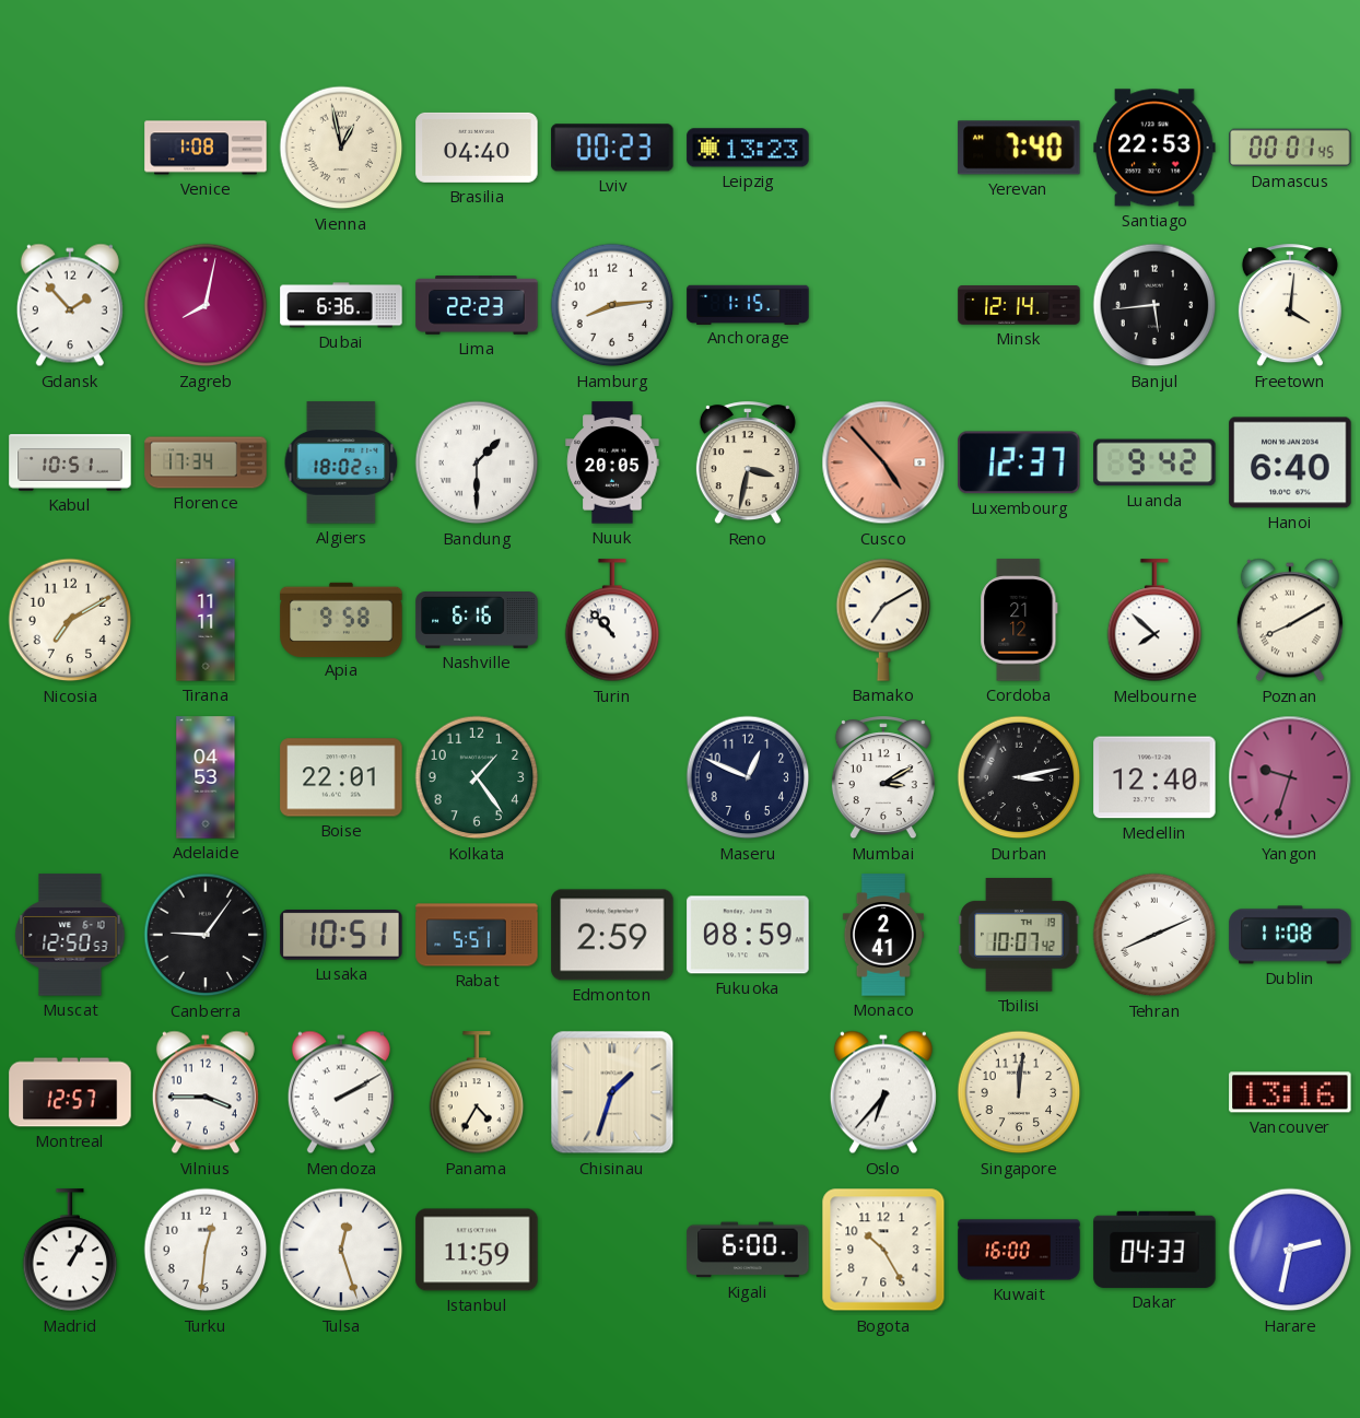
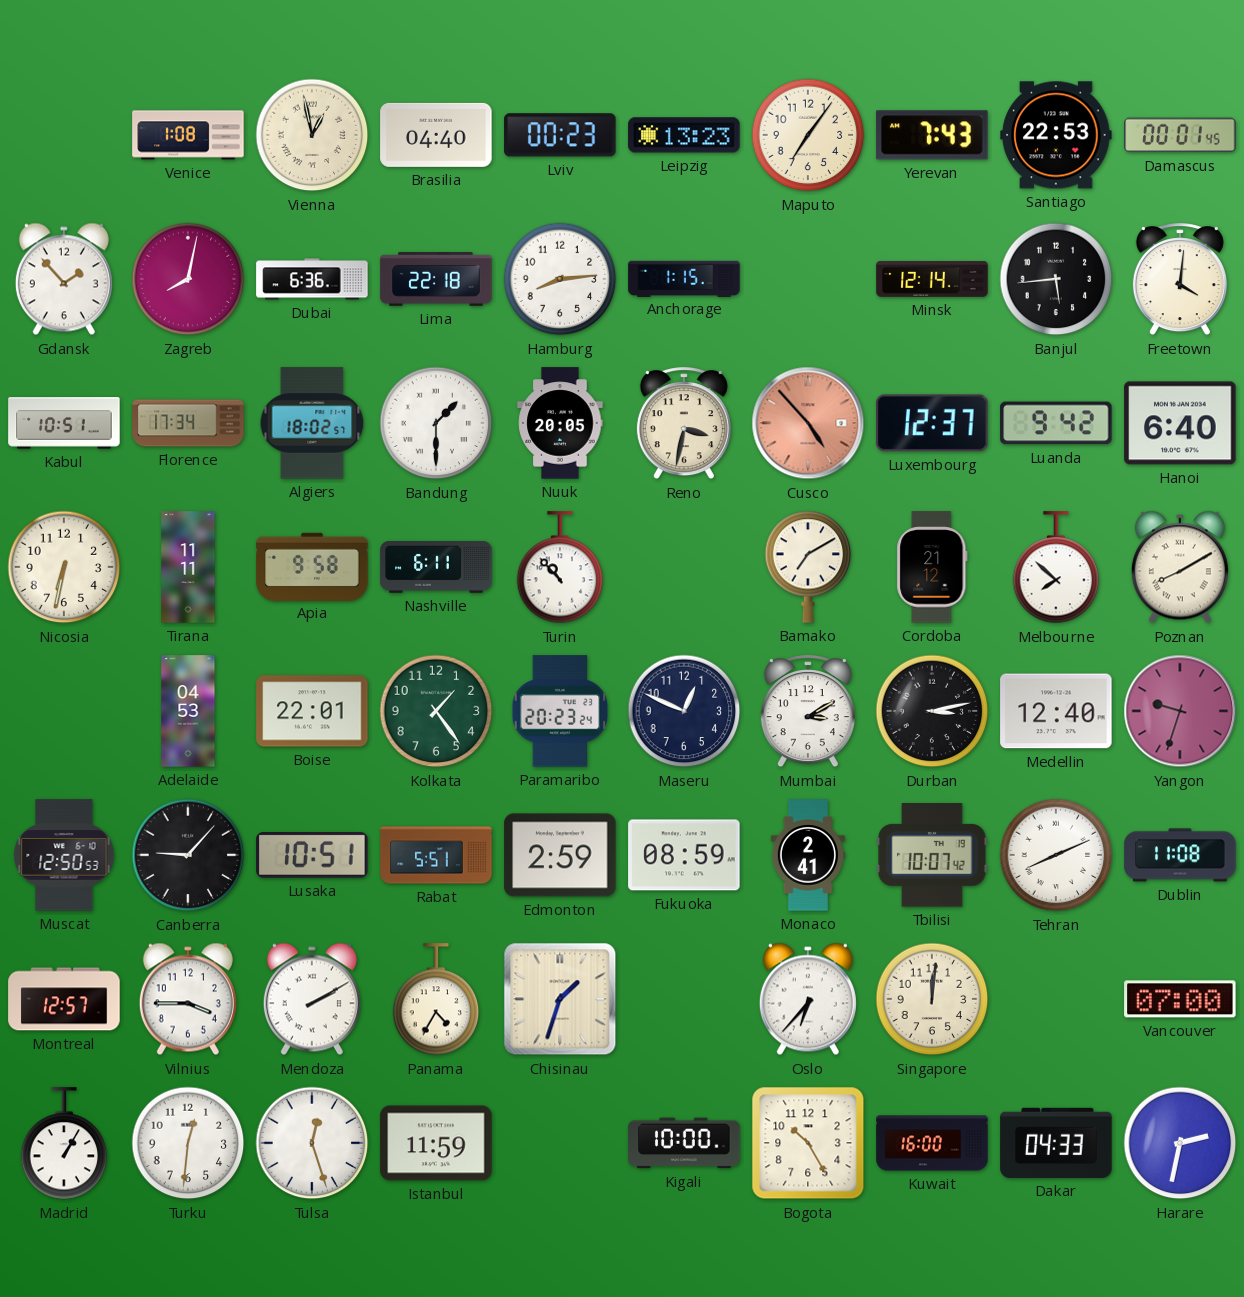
Maputo: none -> 7:06 (808, 135)
Yerevan: 7:40 -> 7:43 (932, 135)
Lima: 22:23 -> 22:18 (436, 280)
Nicosia: 7:10 -> 6:32 (64, 567)
Nashville: 6:16 -> 6:11 (436, 568)
Paramaribo: none -> 20:23 (560, 711)
Canberra: 9:06 -> 9:07 (188, 855)
Vancouver: 13:16 -> 07:00 (1180, 999)
Kigali: 6:00 -> 10:00 (684, 1143)
